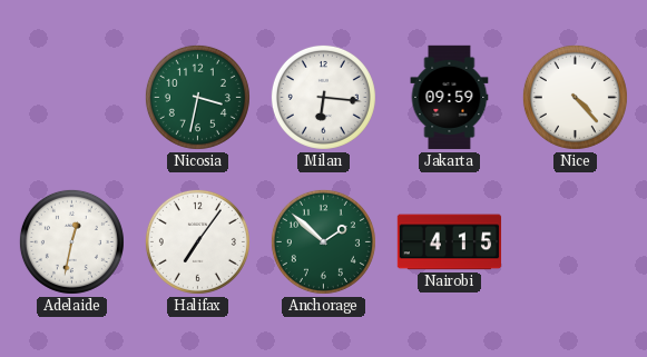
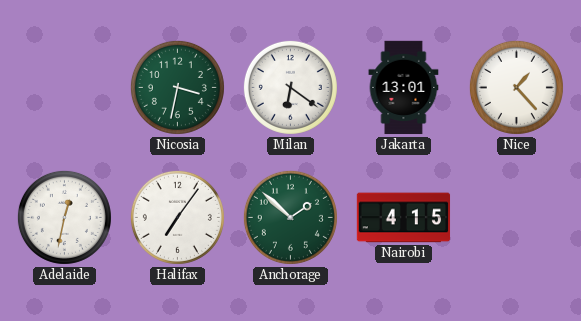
Milan: 6:16 -> 6:21 (290, 87)
Jakarta: 09:59 -> 13:01 (404, 88)
Nice: 4:23 -> 1:23 (516, 87)
